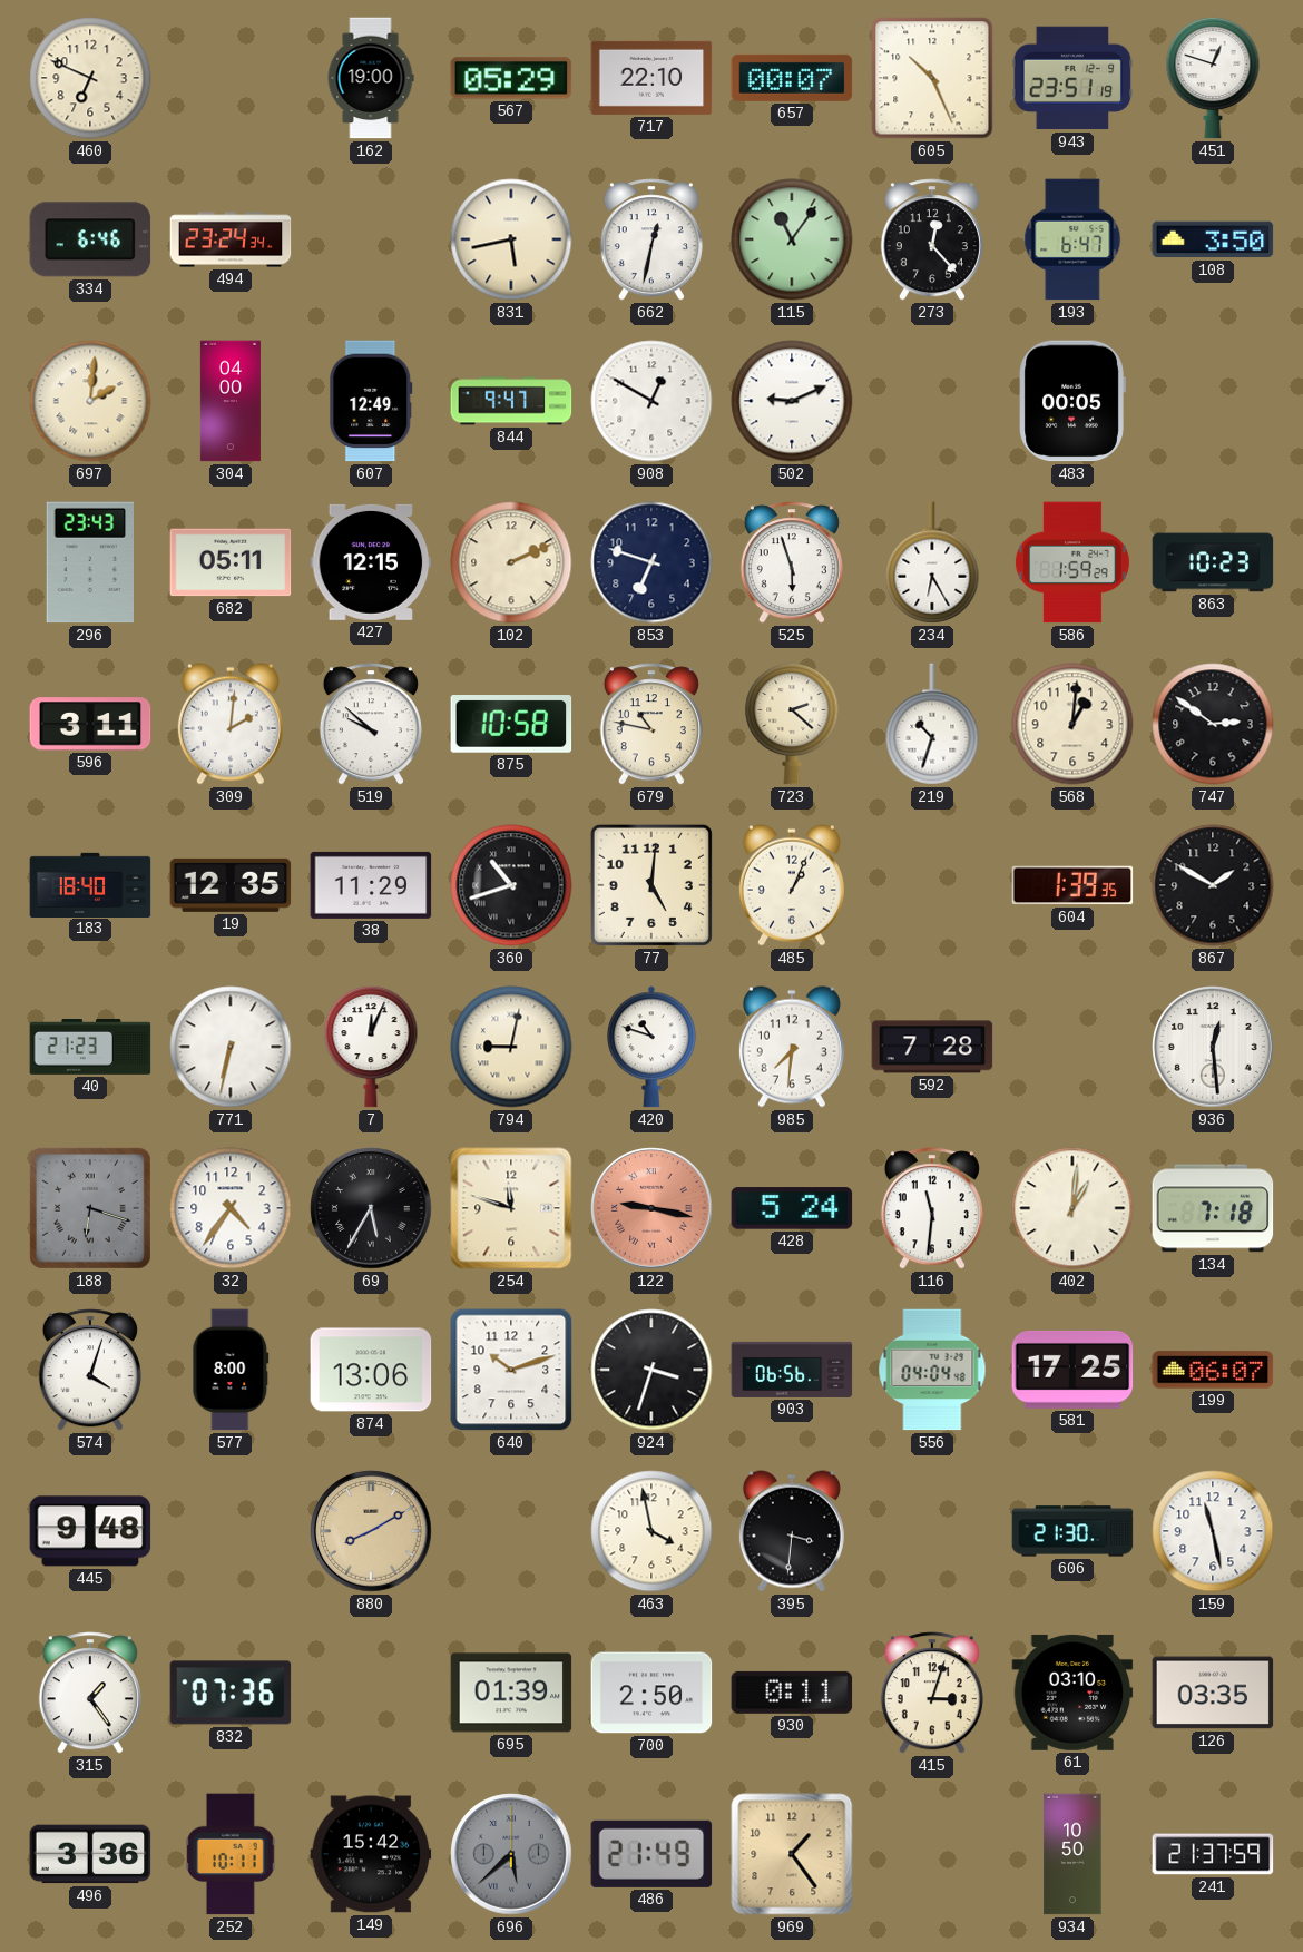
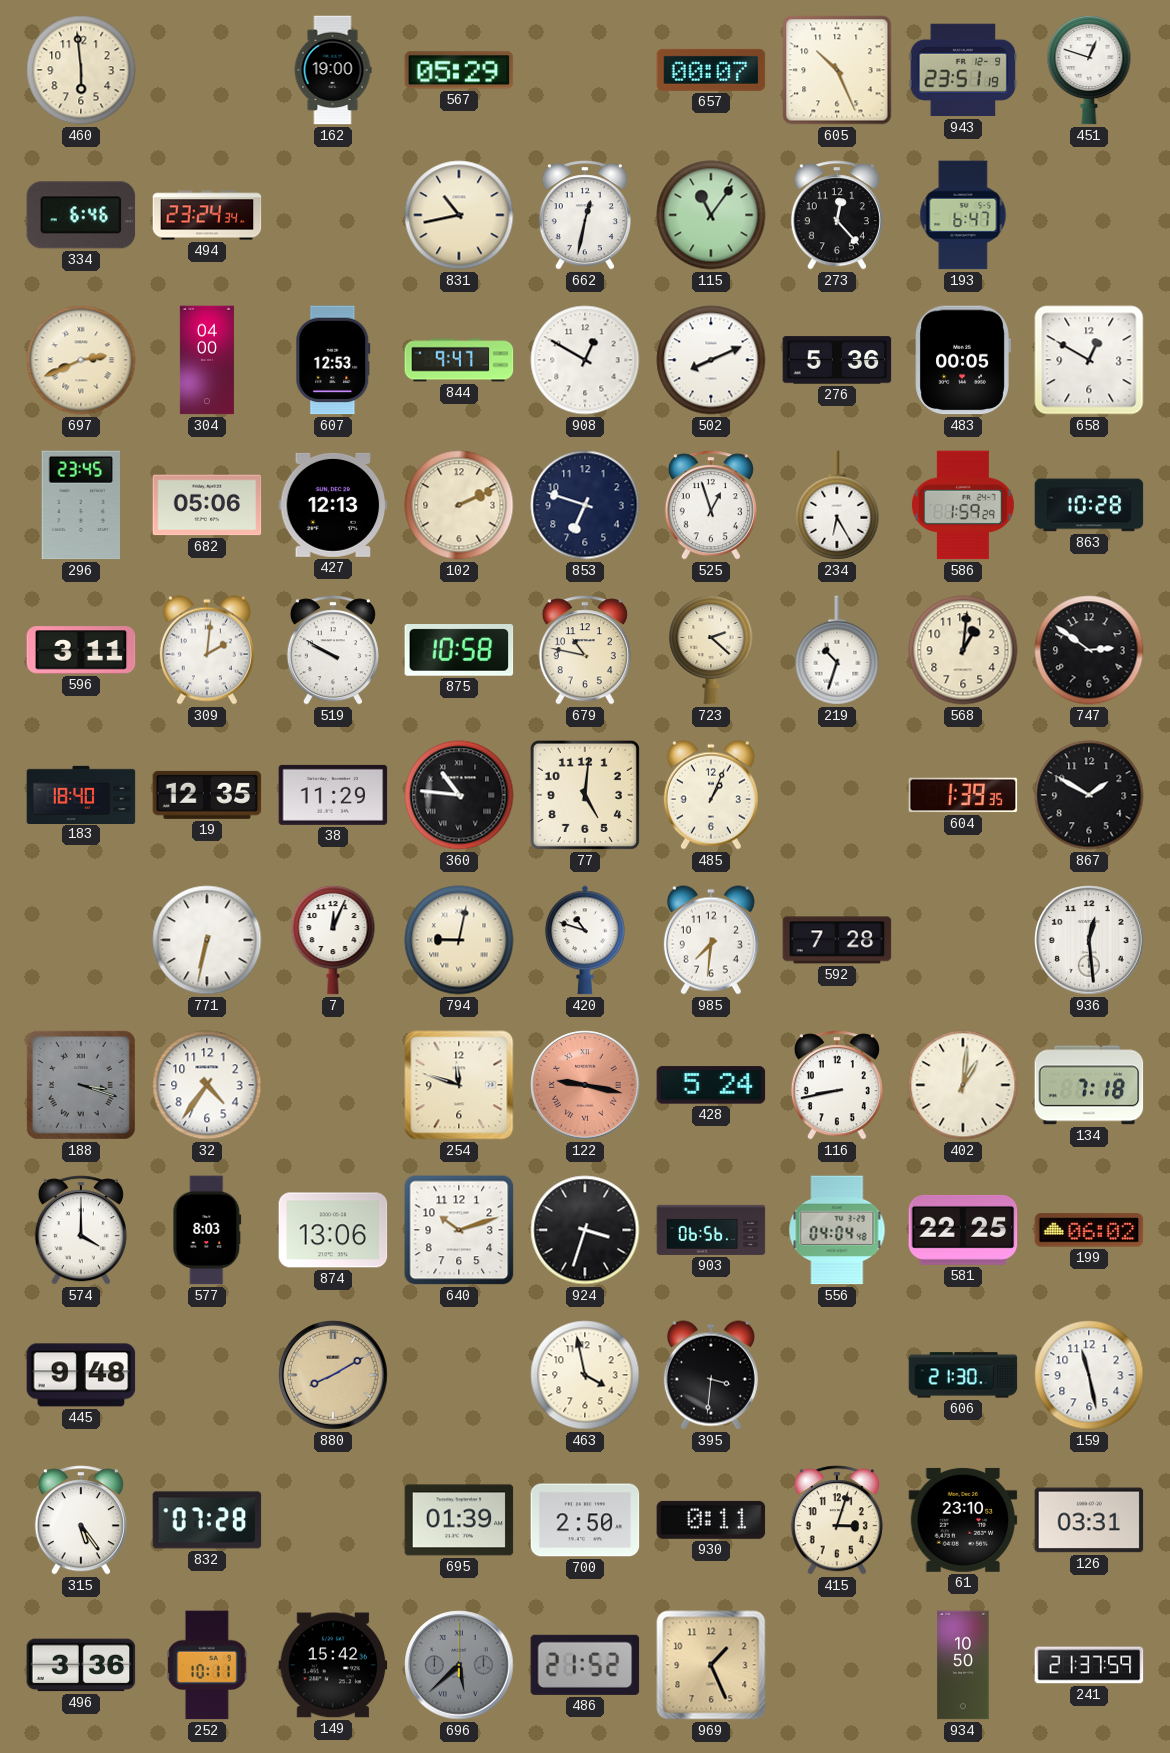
460: 6:49 -> 5:59 (81, 70)
717: 22:10 -> none (651, 78)
831: 5:43 -> 10:43 (459, 215)
108: 3:50 -> none (1213, 239)
697: 2:01 -> 2:41 (81, 360)
607: 12:49 -> 12:53 (333, 360)
502: 9:11 -> 8:11 (711, 360)
276: none -> 5:36 (837, 360)
658: none -> 12:50 (1089, 360)
296: 23:43 -> 23:45 (80, 505)
682: 05:11 -> 05:06 (207, 505)
427: 12:15 -> 12:13 (333, 505)
525: 5:57 -> 12:57 (711, 505)
863: 10:23 -> 10:28 (1089, 505)
519: 9:52 -> 9:50 (333, 650)
360: 10:42 -> 10:46 (459, 795)
40: 21:23 -> none (90, 1048)
188: 6:18 -> 3:18 (81, 1085)
69: 5:35 -> none (371, 1208)
116: 11:31 -> 8:43 (837, 1085)
574: 4:03 -> 4:00 (81, 1230)
577: 8:00 -> 8:03 (207, 1230)
581: 17:25 -> 22:25 (963, 1230)
199: 06:07 -> 06:02 (1089, 1230)
315: 1:24 -> 5:24 (81, 1520)
832: 07:36 -> 07:28 (207, 1520)
61: 03:10 -> 23:10 (963, 1520)
126: 03:35 -> 03:31 (1089, 1520)
486: 21:49 -> 21:52 (585, 1665)
969: 1:24 -> 1:26 (711, 1665)
